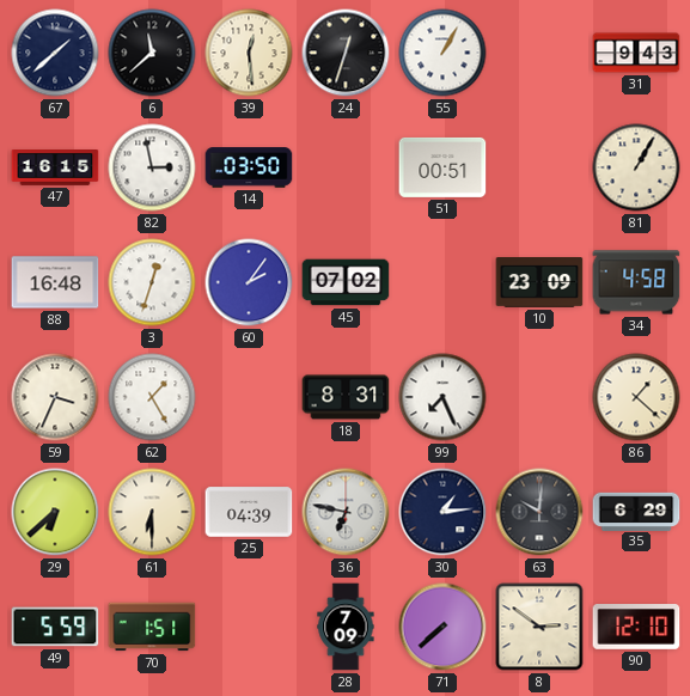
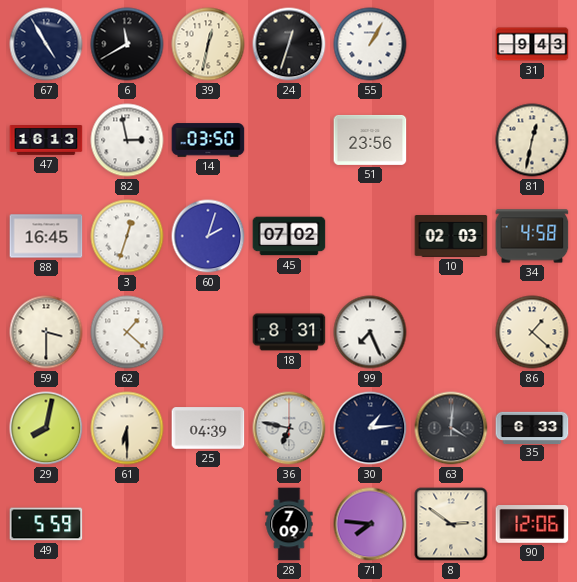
67: 1:38 -> 4:55 (46, 44)
6: 11:38 -> 11:40 (127, 44)
39: 12:29 -> 12:32 (208, 44)
47: 16:15 -> 16:13 (46, 141)
51: 00:51 -> 23:56 (370, 140)
81: 1:05 -> 12:32 (532, 140)
88: 16:48 -> 16:45 (46, 236)
60: 2:06 -> 2:03 (208, 236)
10: 23:09 -> 02:03 (451, 237)
59: 3:34 -> 3:30 (46, 332)
62: 1:25 -> 1:22 (127, 332)
29: 6:38 -> 8:02 (46, 428)
63: 10:01 -> 4:01 (451, 428)
35: 6:29 -> 6:33 (532, 427)
70: 1:51 -> none (152, 627)
71: 7:38 -> 7:46 (370, 524)
90: 12:10 -> 12:06 (532, 525)
